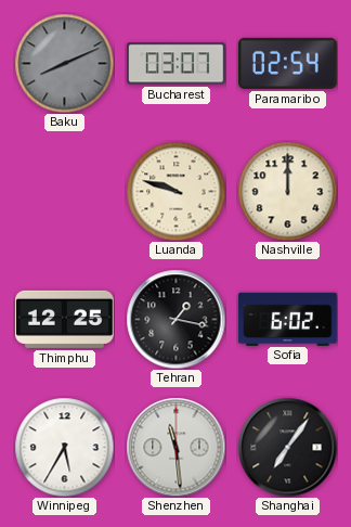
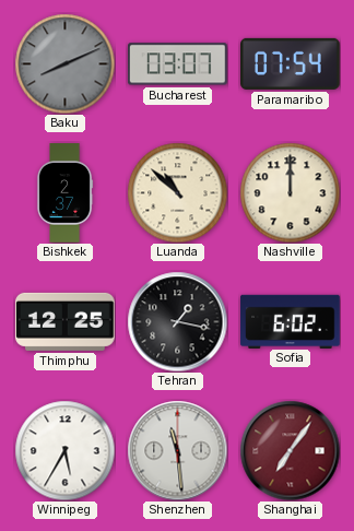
Paramaribo: 02:54 -> 07:54 (291, 63)
Bishkek: none -> 2:37 (64, 193)
Luanda: 9:48 -> 10:52 (177, 192)
Shanghai dial: black -> burgundy (290, 450)
